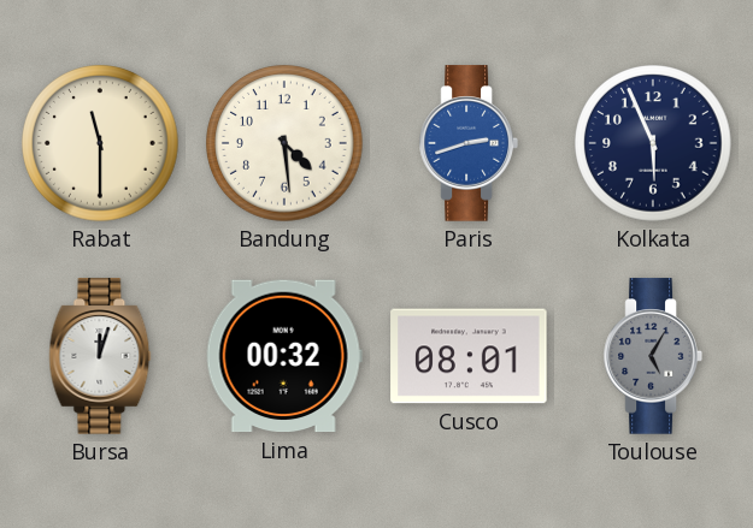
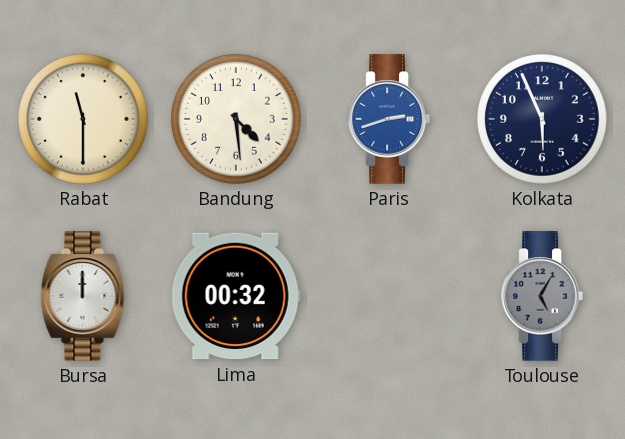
Bursa: 12:03 -> 12:00 (83, 296)
Cusco: 08:01 -> none (469, 356)
